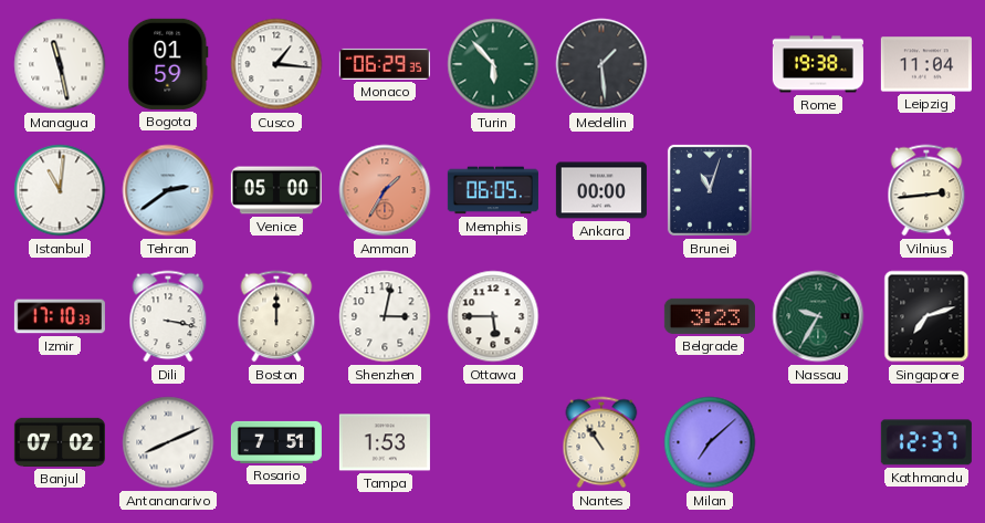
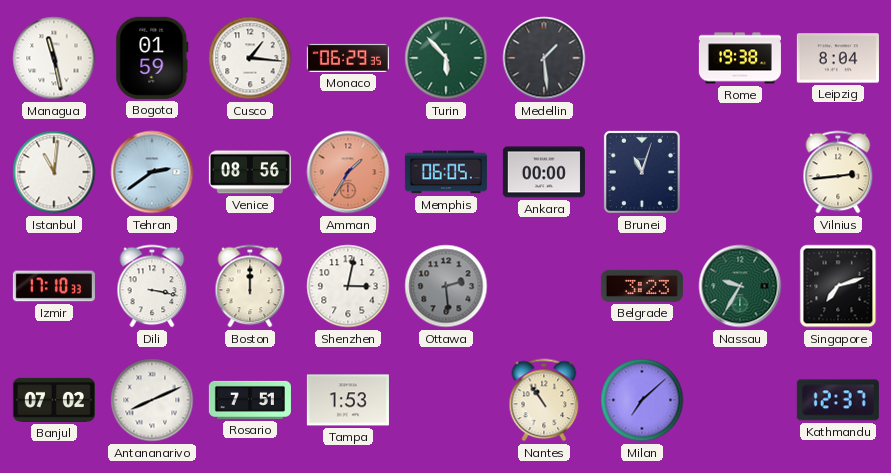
Leipzig: 11:04 -> 8:04 (838, 58)
Venice: 05:00 -> 08:56 (250, 172)
Ottawa: 5:45 -> 2:29 (446, 286)
Ottawa dial: white -> grey (446, 286)
